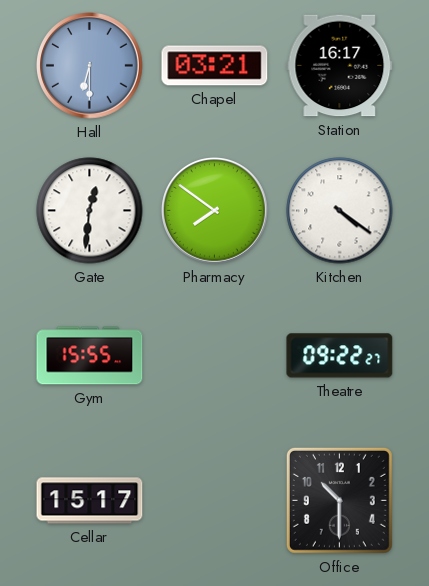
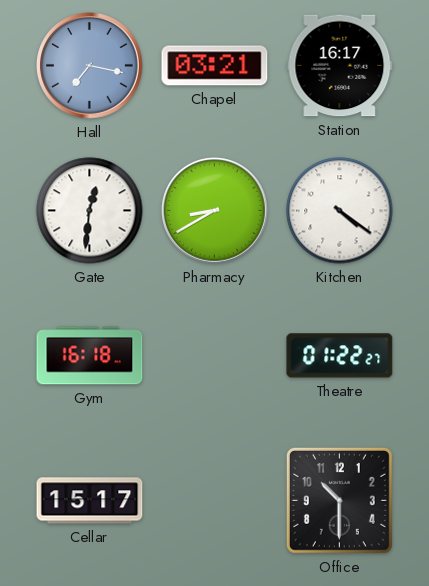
Hall: 6:30 -> 7:17 (90, 66)
Pharmacy: 7:51 -> 8:40 (215, 211)
Gym: 15:55 -> 16:18 (90, 356)
Theatre: 09:22 -> 01:22 (340, 356)
